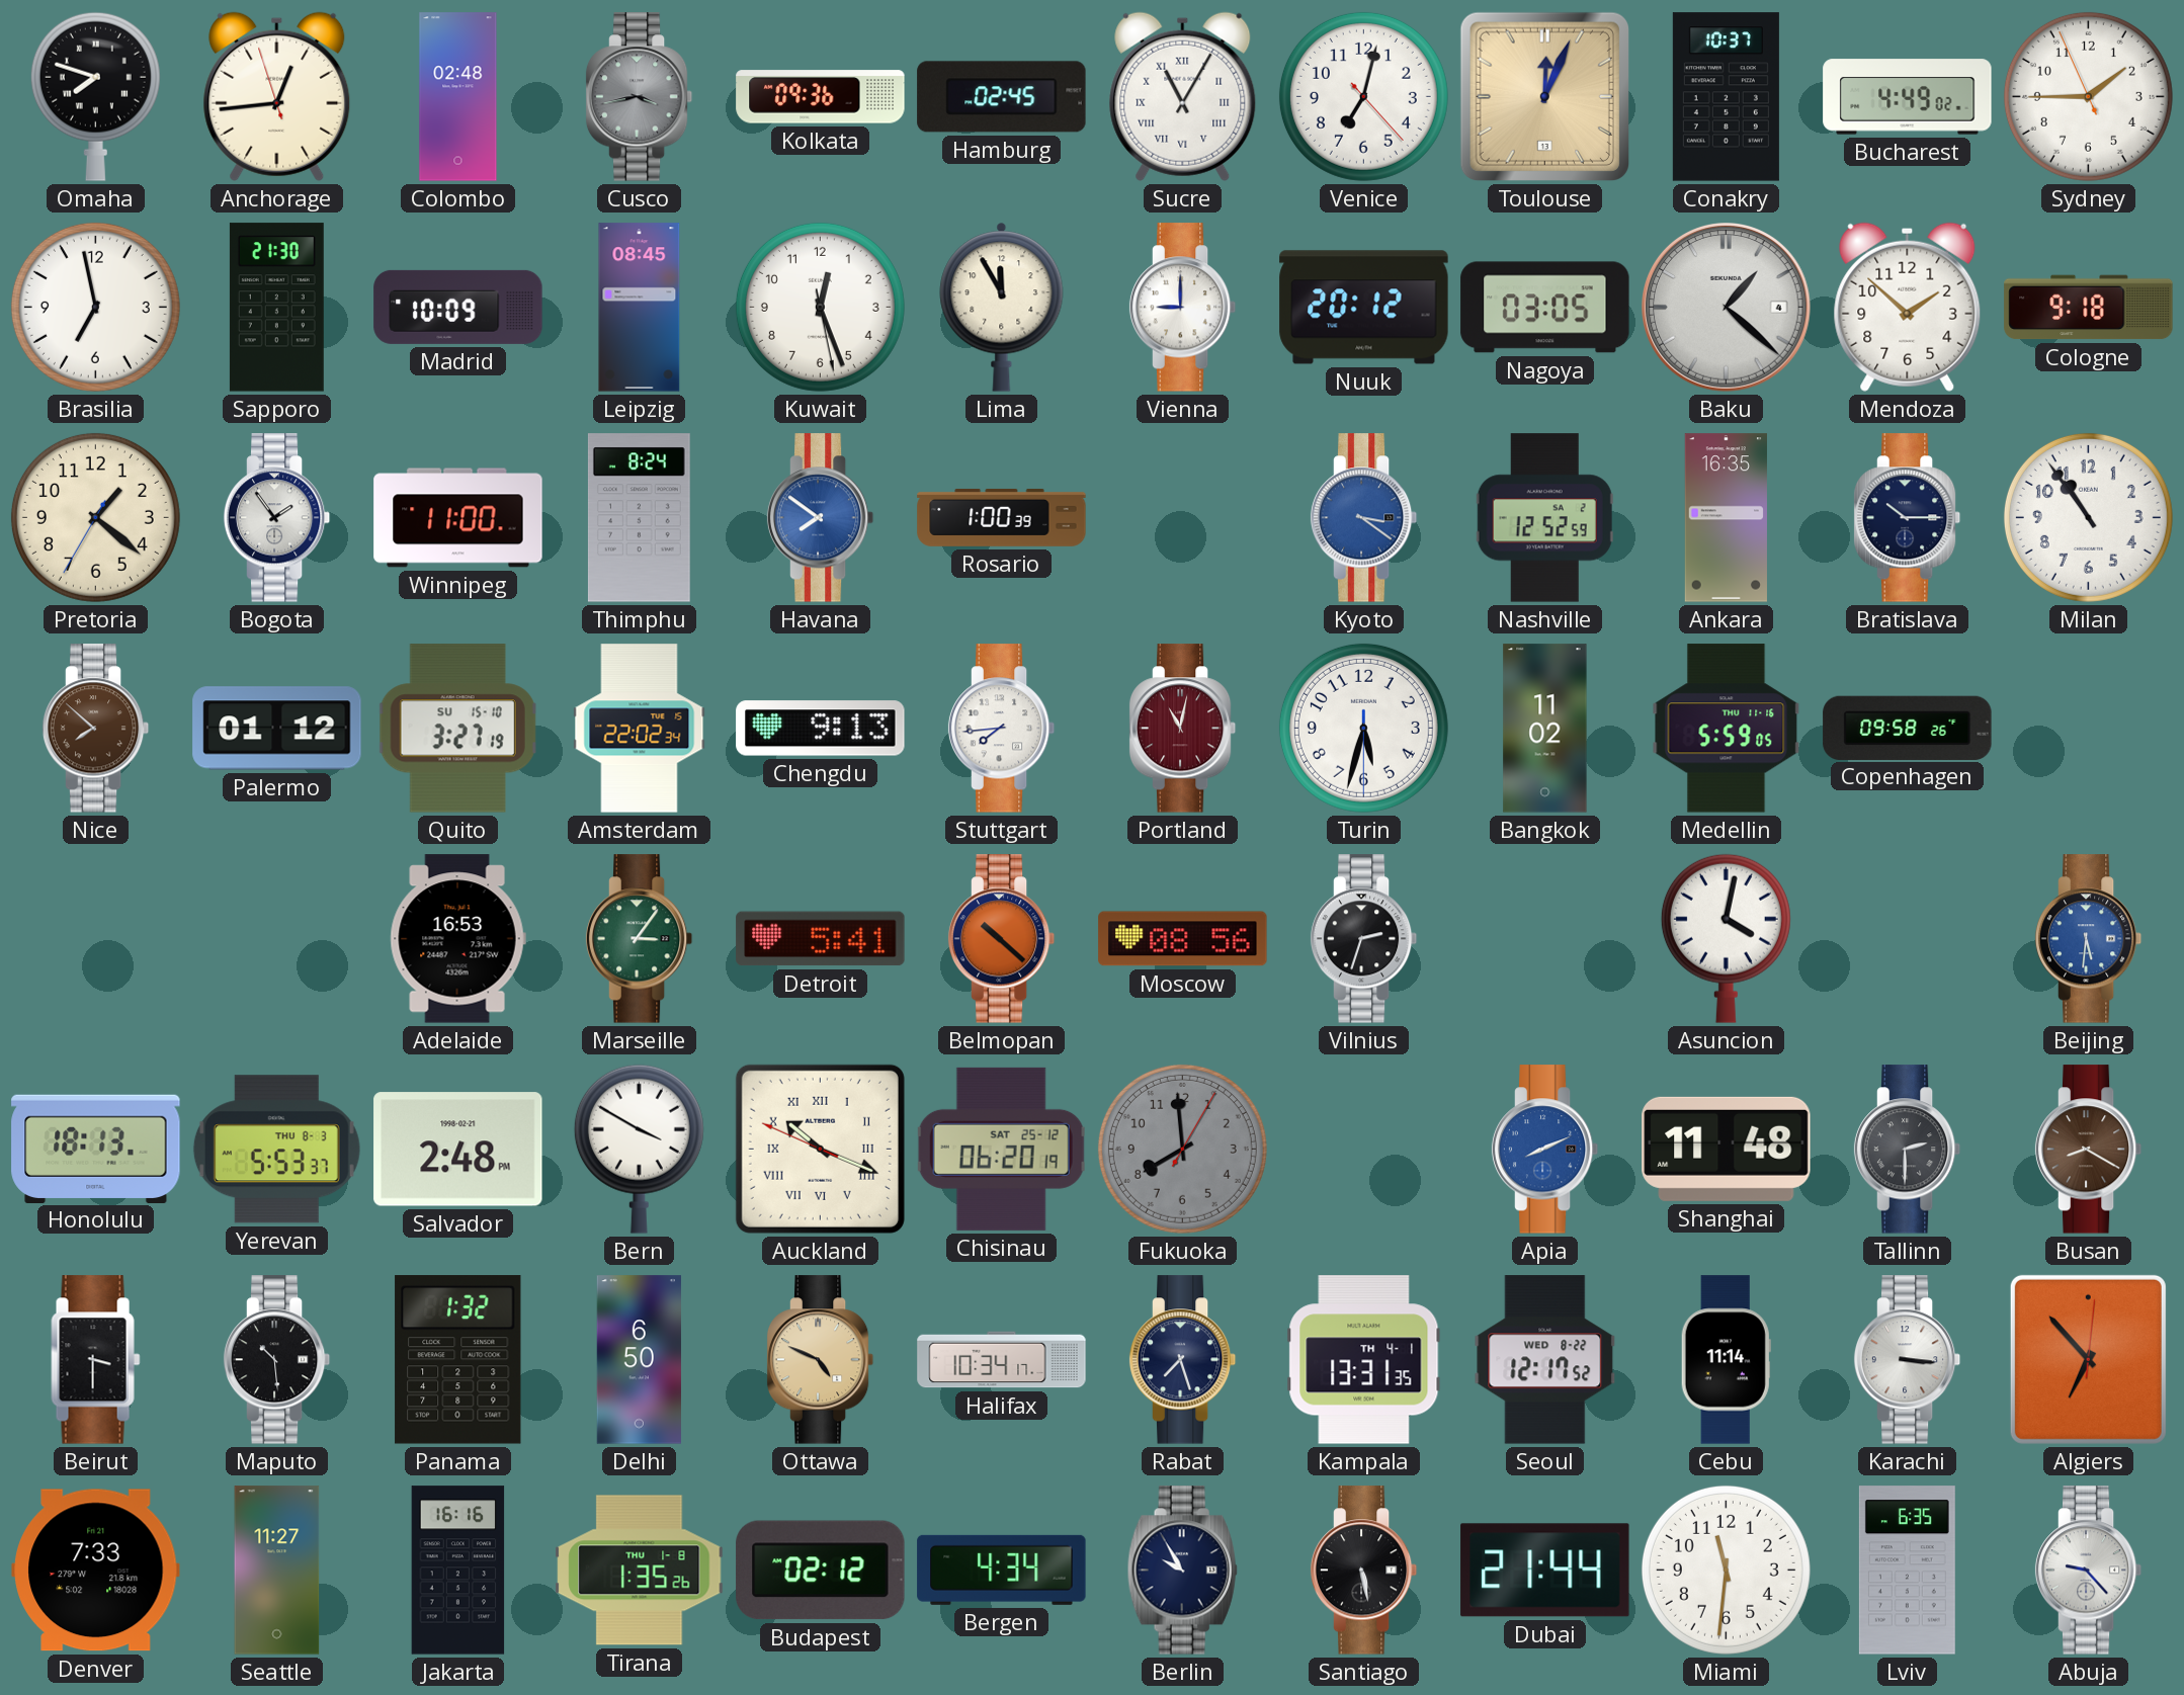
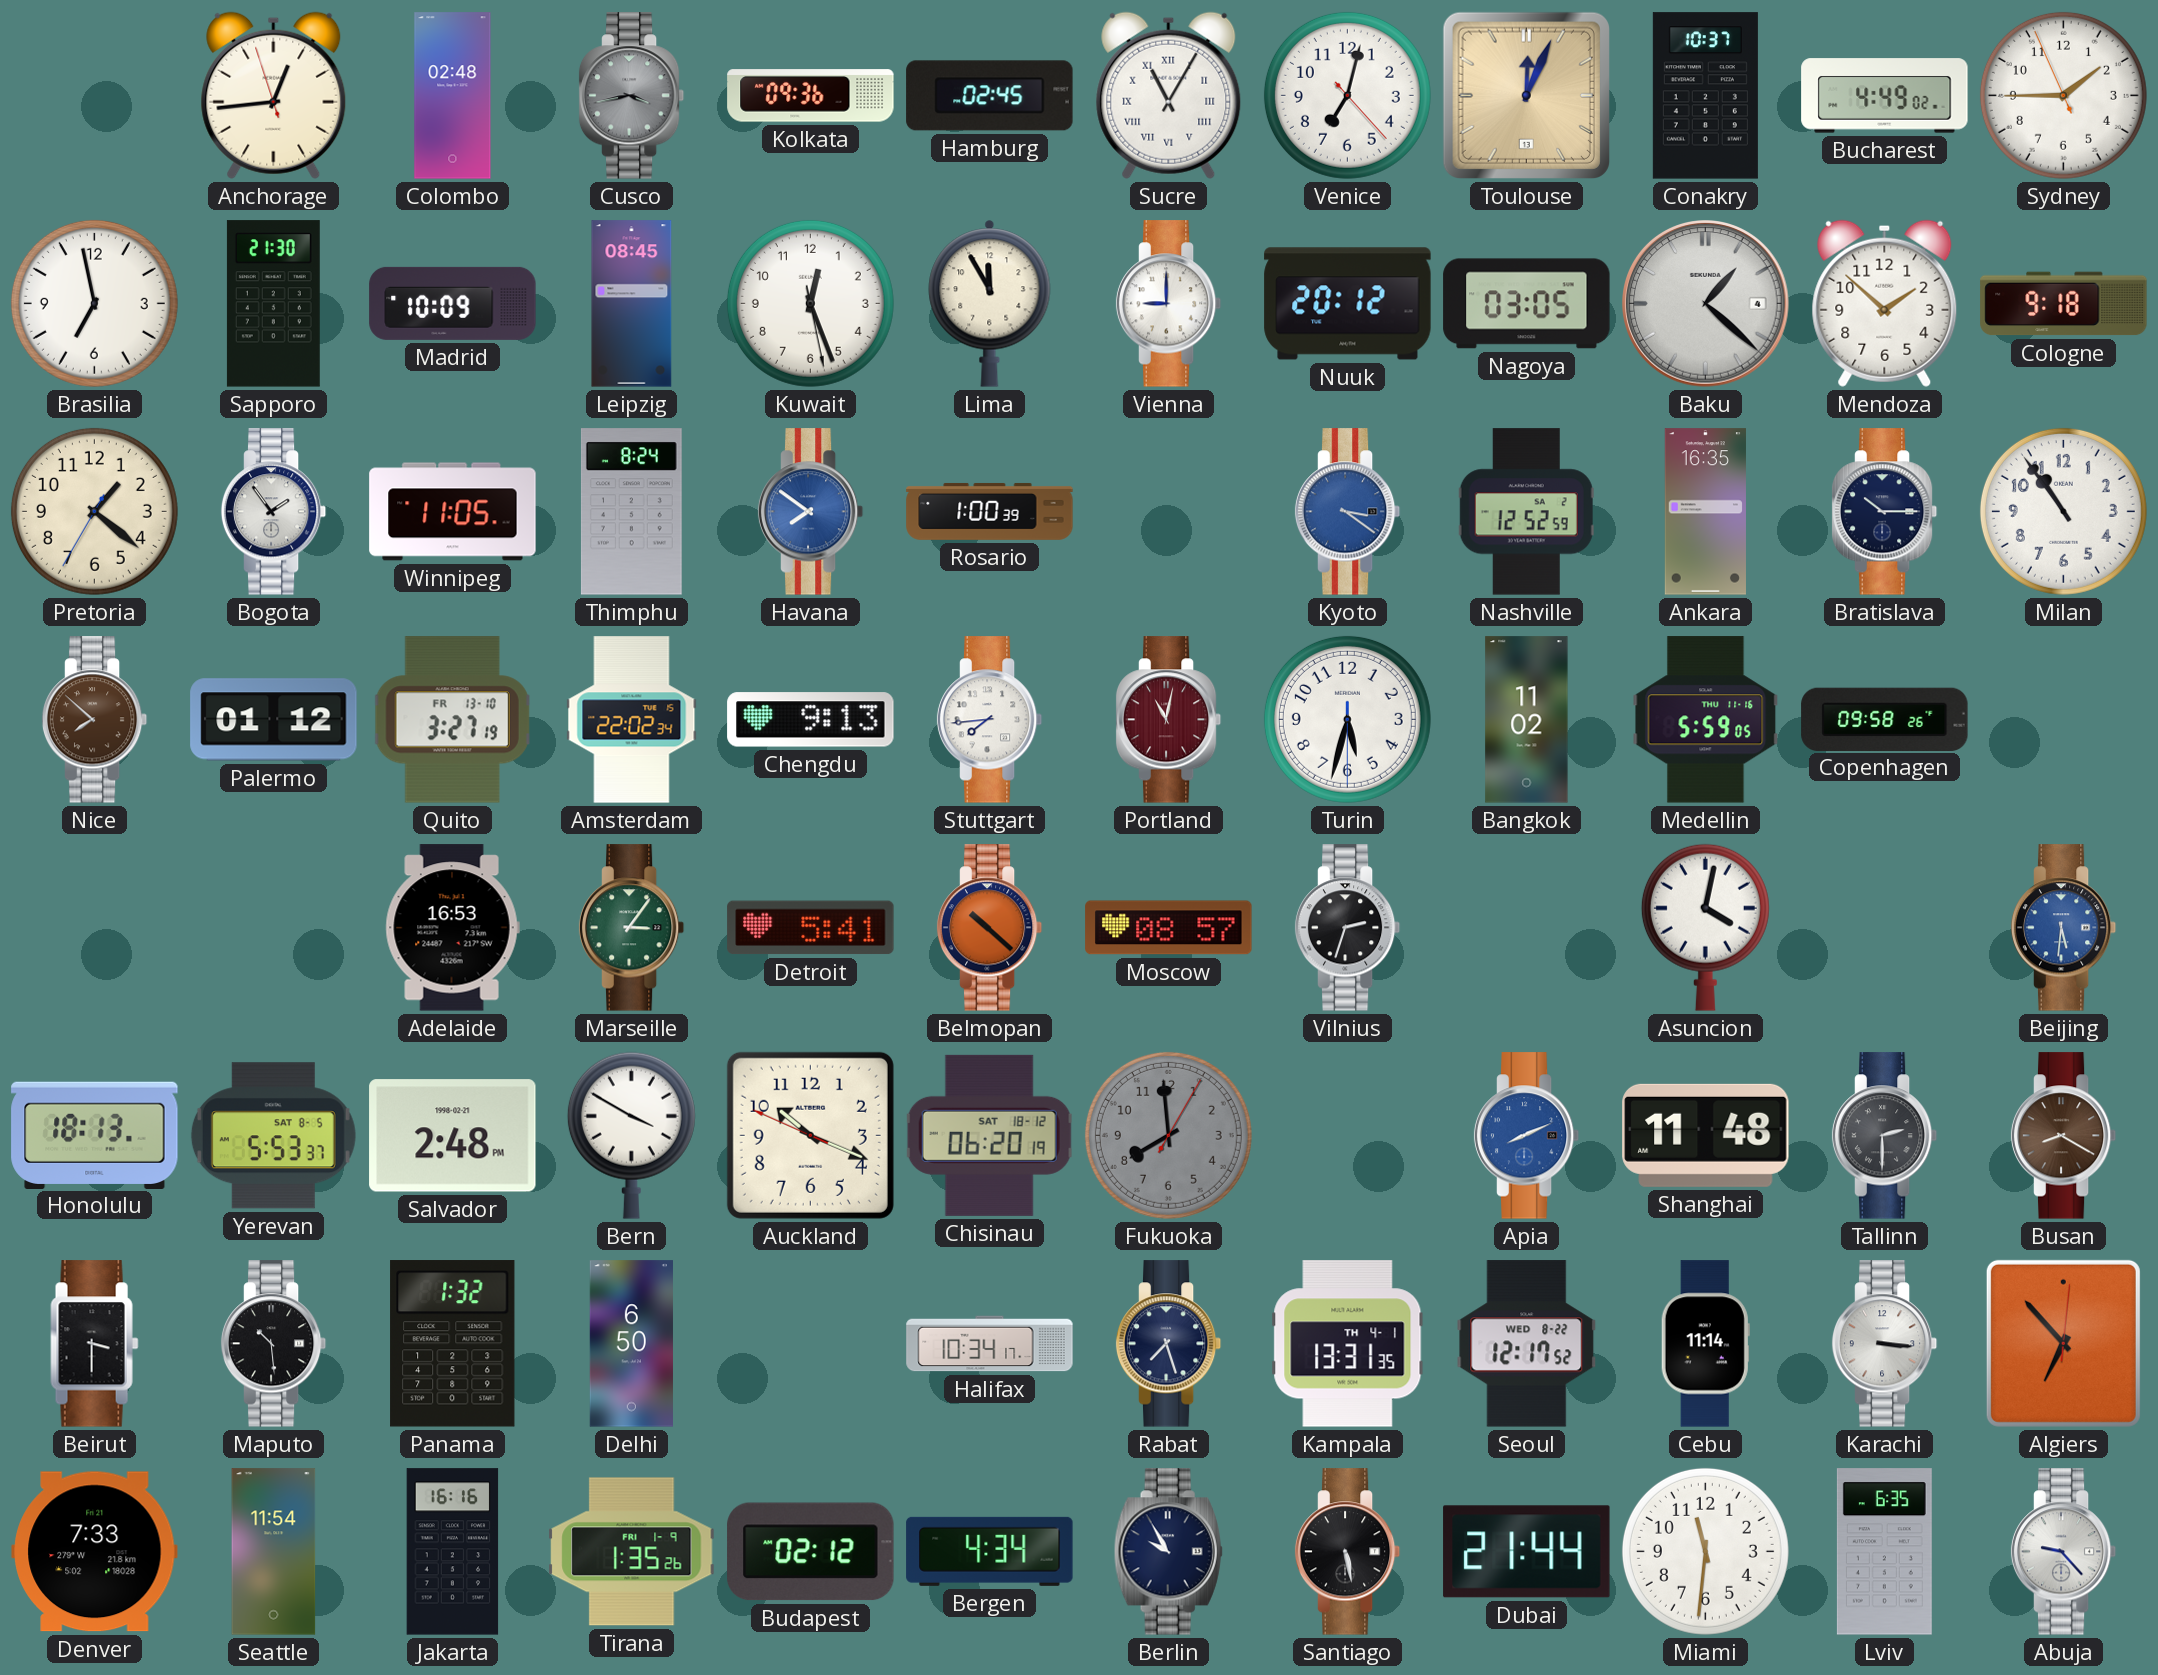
Omaha: 7:48 -> none (95, 96)
Winnipeg: 11:00 -> 11:05 (453, 512)
Quito date: SU 15-10 -> FR 13-10 (452, 720)
Moscow: 08:56 -> 08:57 (1169, 928)
Yerevan date: THU 8-3 -> SAT 8-5 (273, 1136)
Auckland numerals: Roman -> Arabic (810, 1135)
Chisinau date: SAT 25-12 -> SAT 18-12 (989, 1135)
Ottawa: 4:49 -> none (821, 1360)
Seattle: 11:27 -> 11:54 (274, 1552)
Tirana date: THU 1-8 -> FRI 1-9 (632, 1552)
